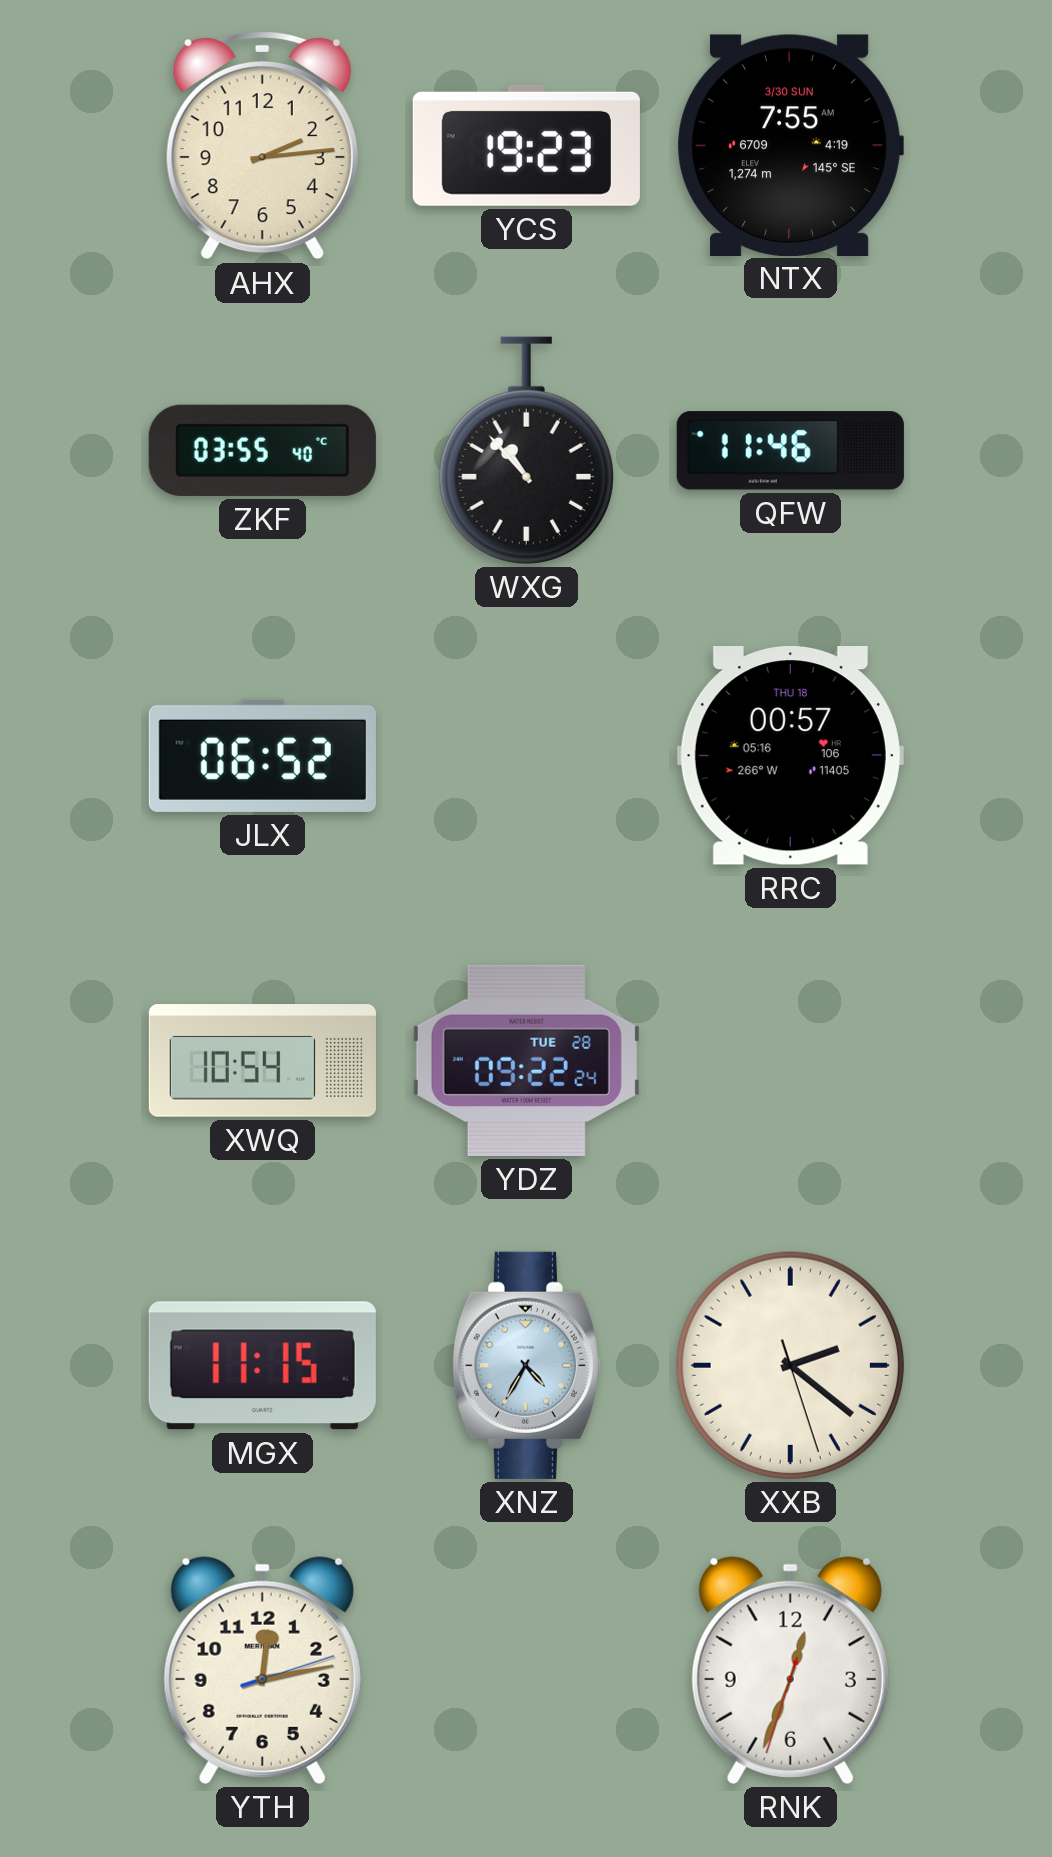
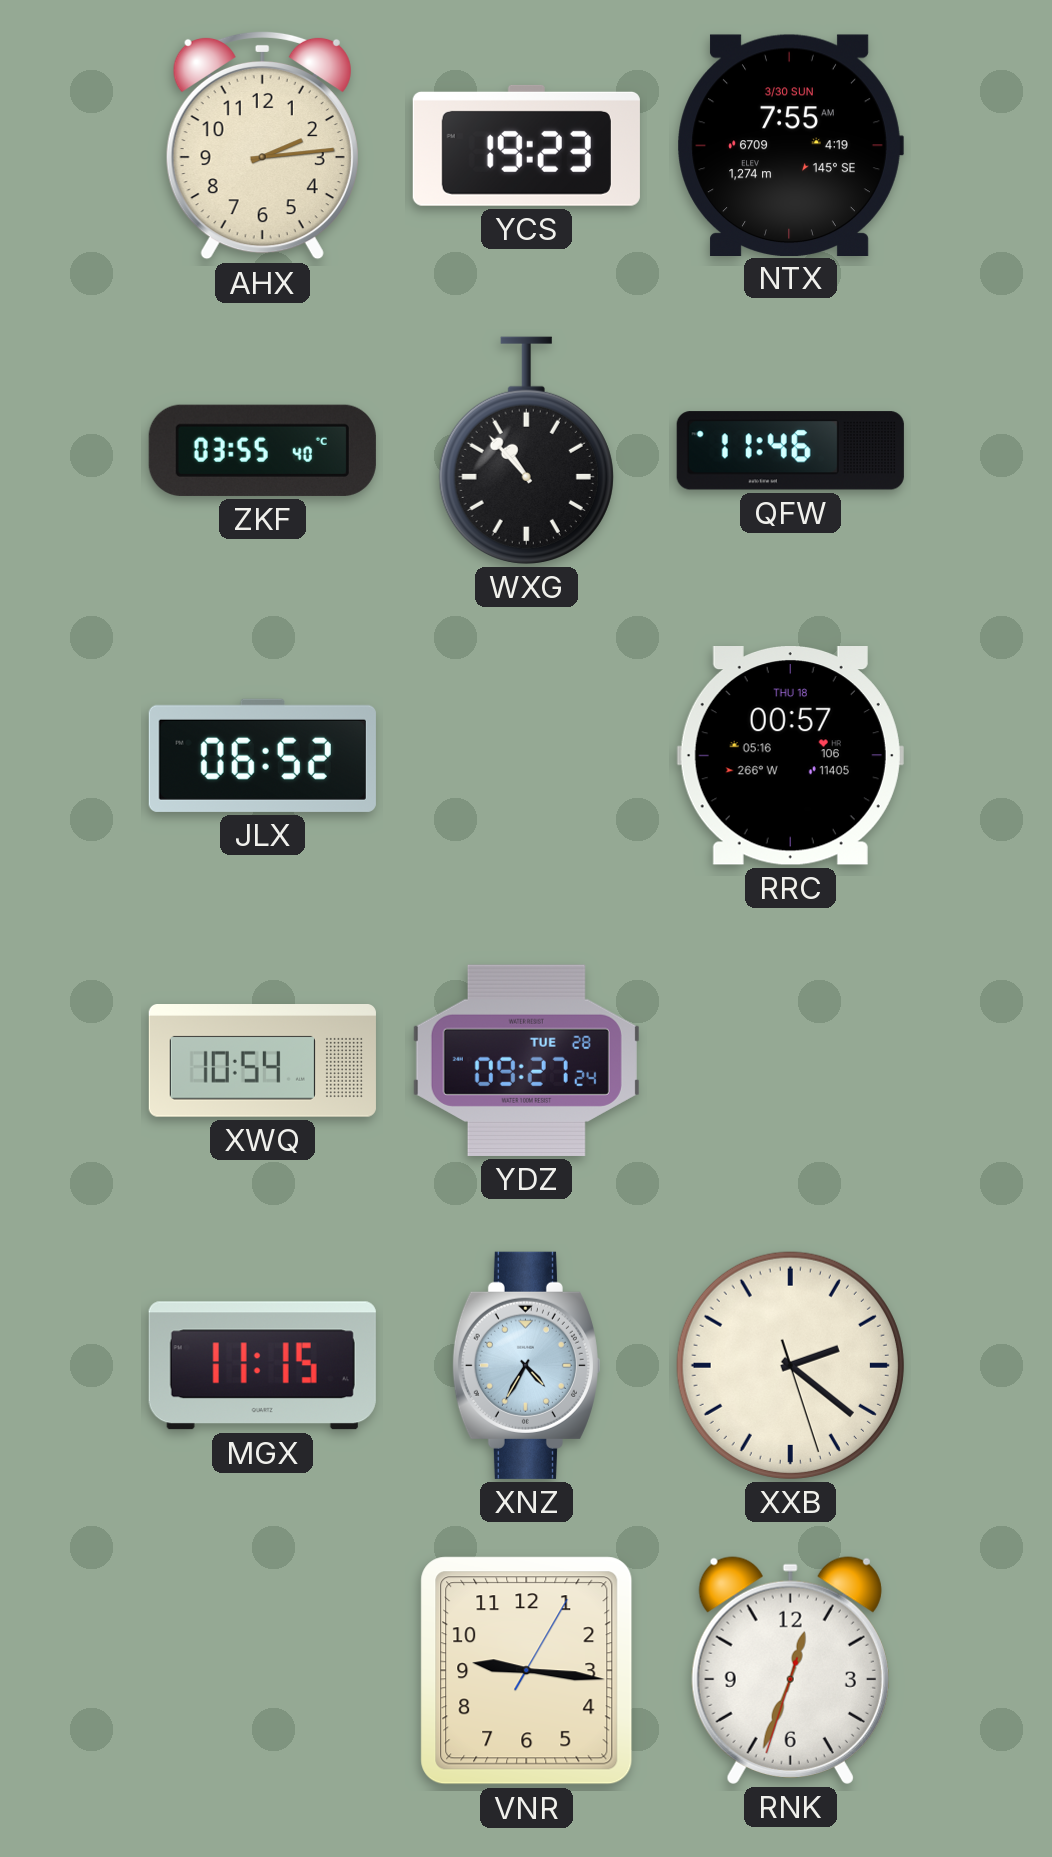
YDZ: 09:22 -> 09:27 (526, 1060)
YTH: 12:13 -> none (262, 1670)
VNR: none -> 9:16 (527, 1671)
